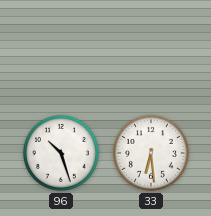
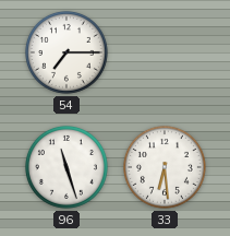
54: none -> 7:15 (66, 52)
96: 10:27 -> 11:27 (66, 167)
